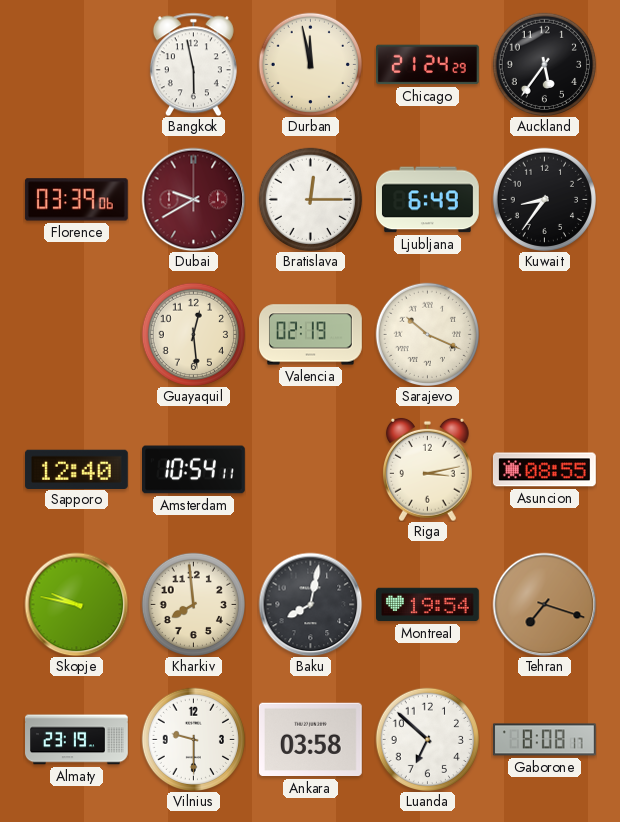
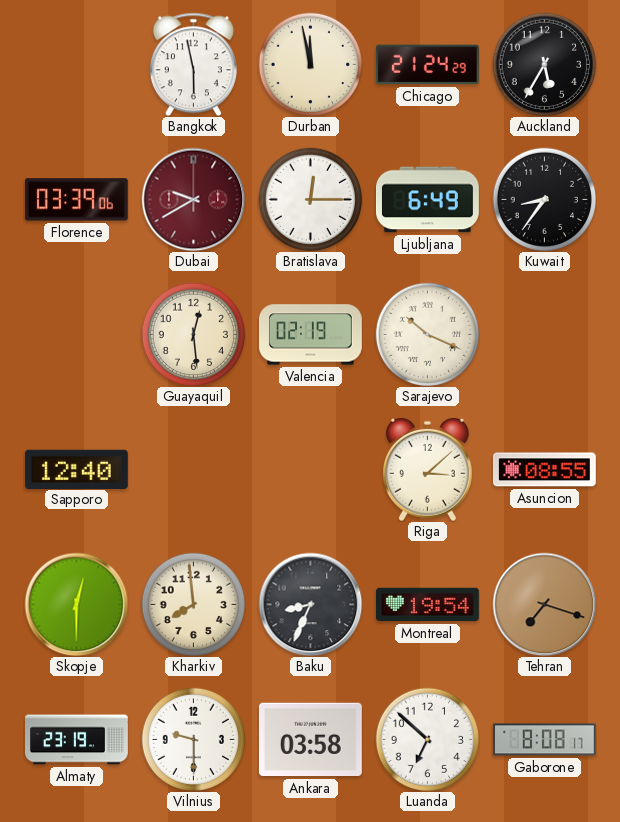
Auckland: 5:36 -> 5:35 (544, 64)
Amsterdam: 10:54 -> none (194, 470)
Riga: 3:13 -> 3:08 (428, 469)
Skopje: 9:47 -> 12:30 (76, 604)
Baku: 8:02 -> 8:34 (310, 604)
